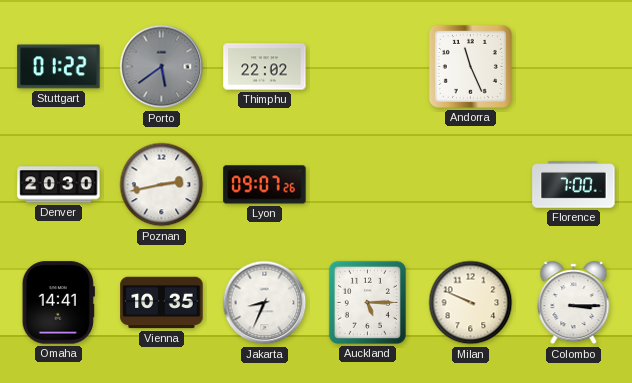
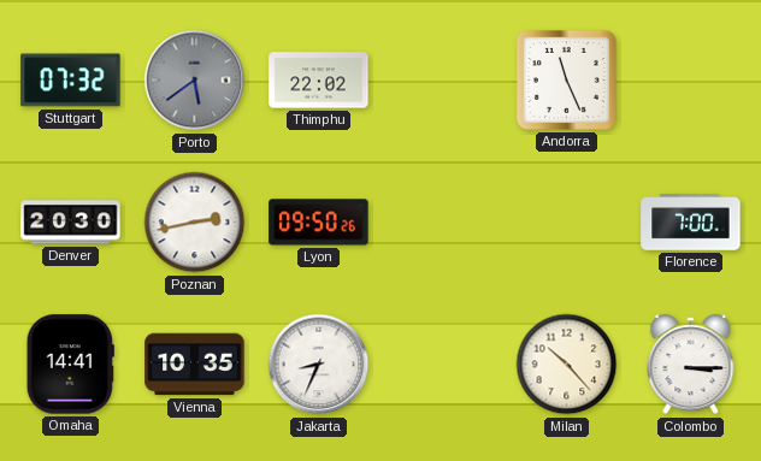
Stuttgart: 01:22 -> 07:32 (71, 81)
Lyon: 09:07 -> 09:50 (319, 223)
Auckland: 5:15 -> none (367, 302)
Milan: 9:49 -> 10:23 (567, 365)
